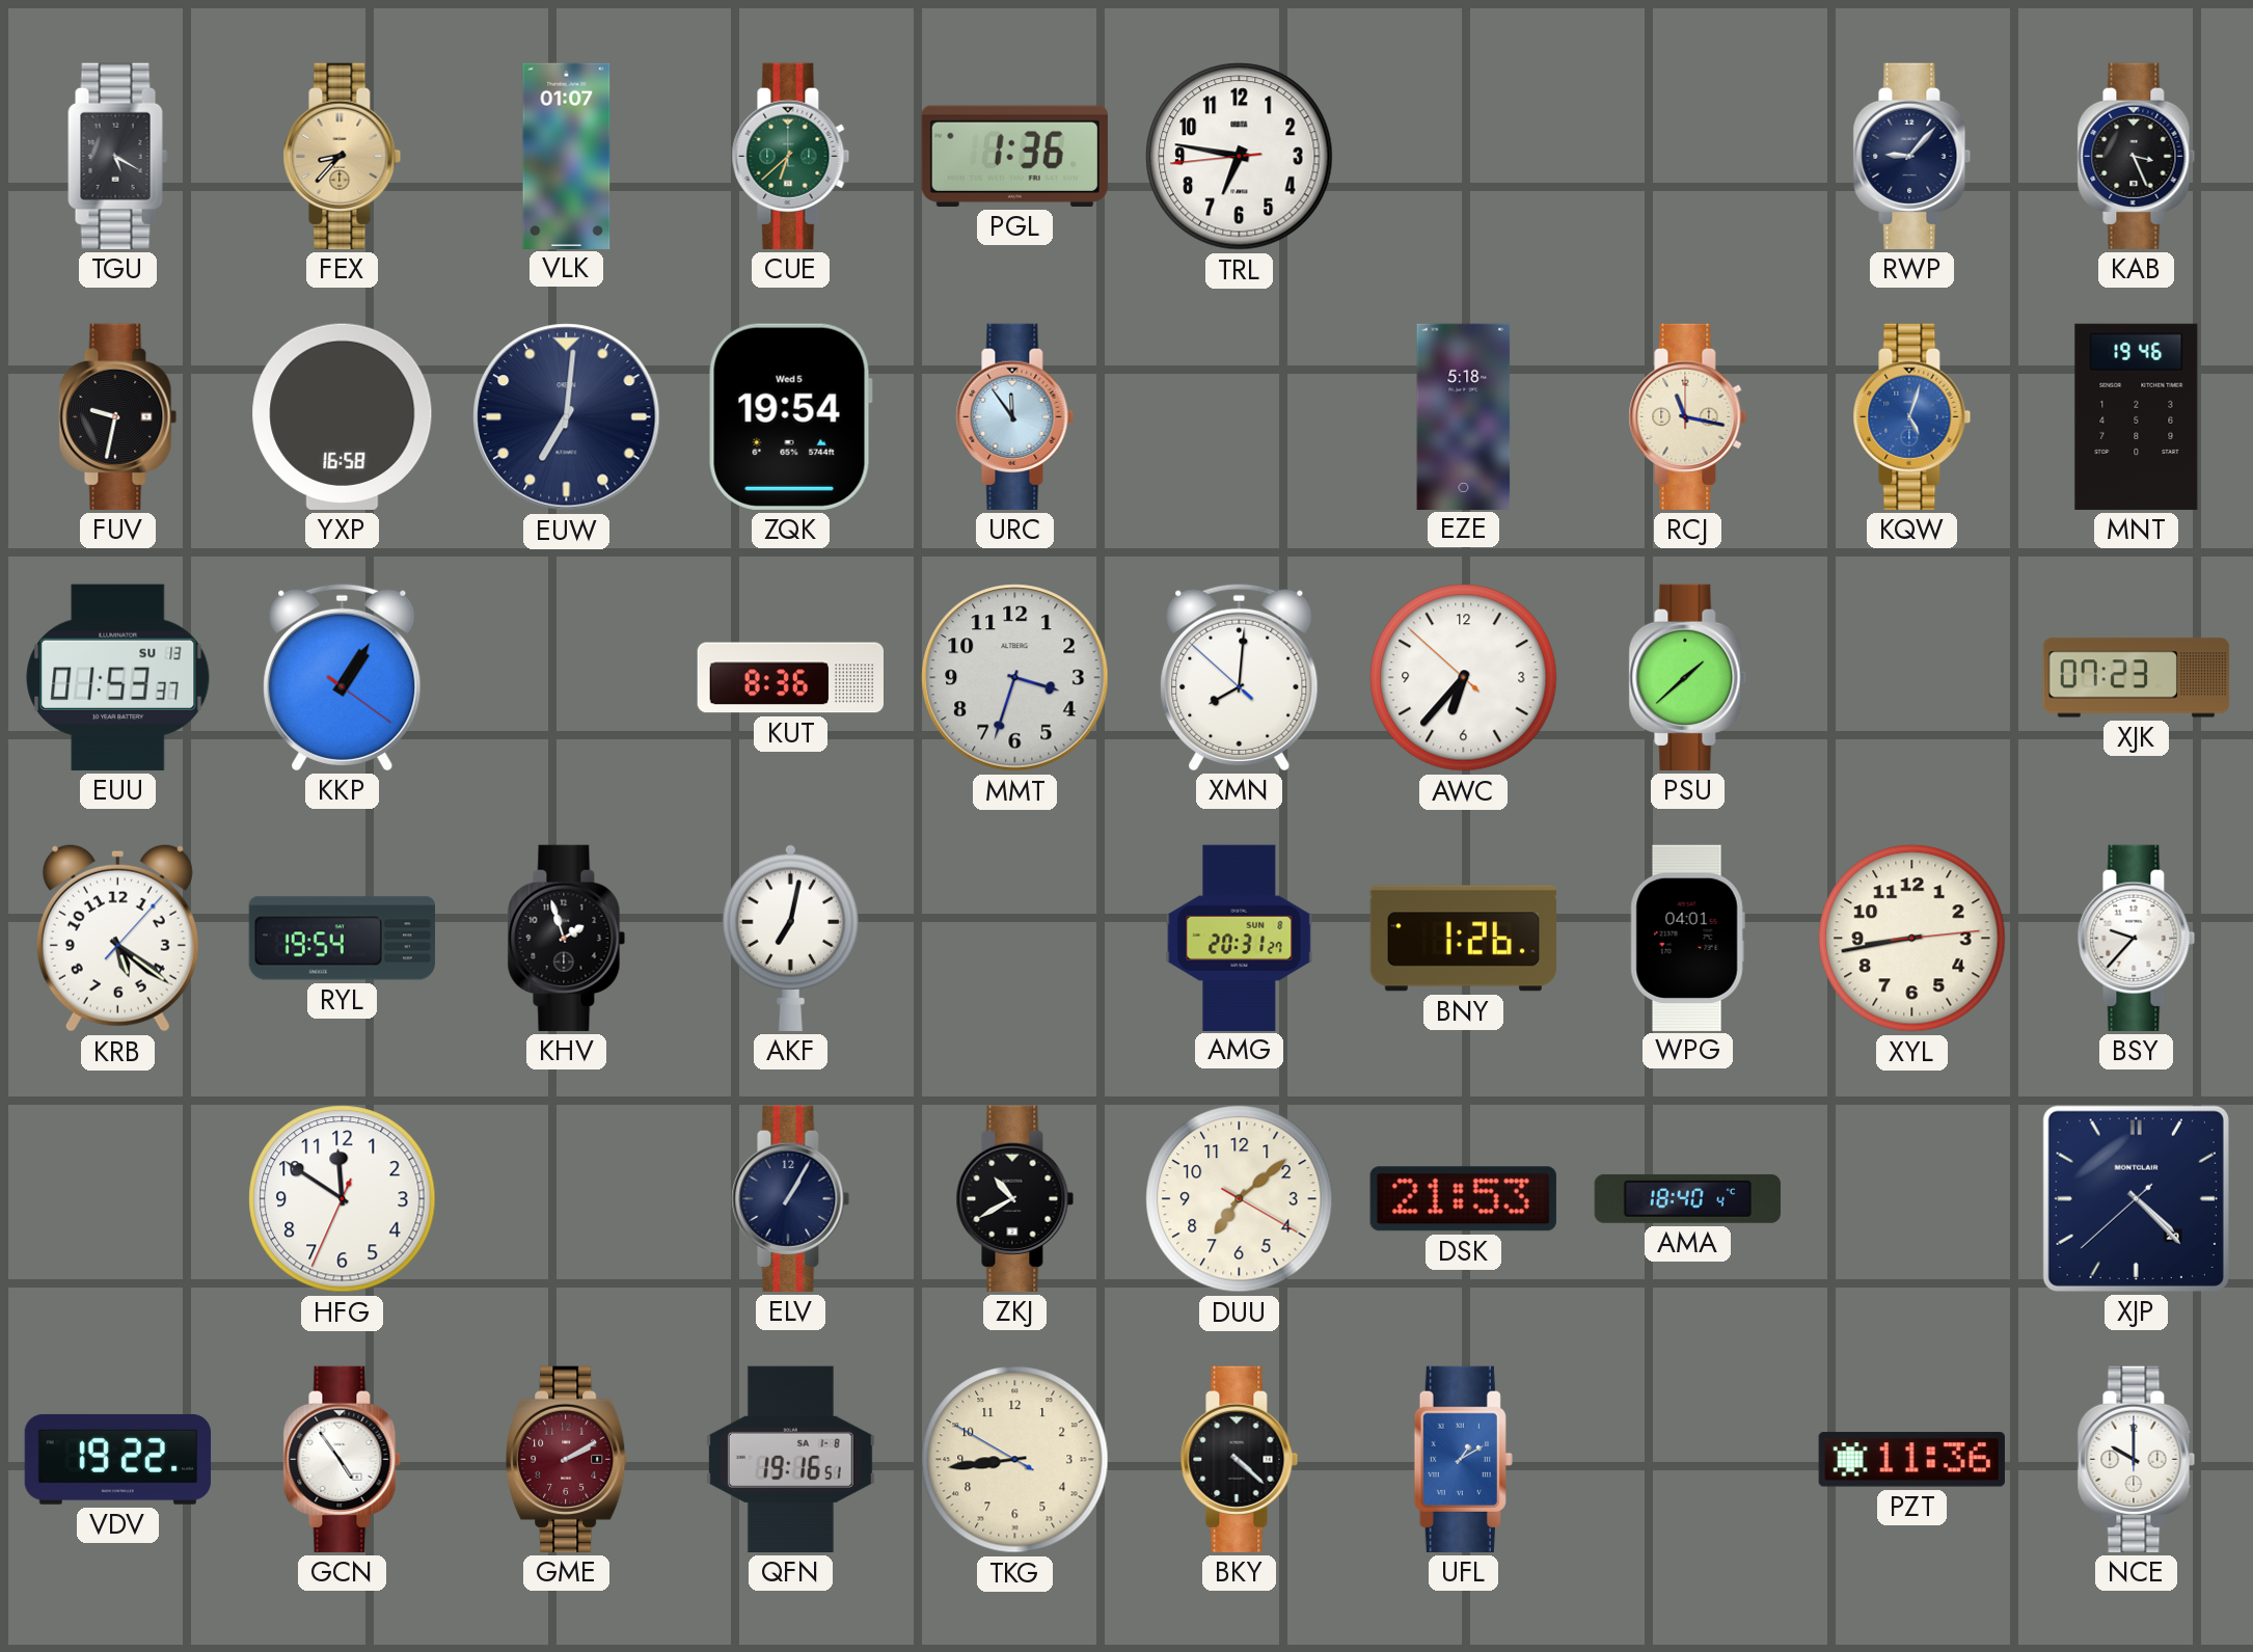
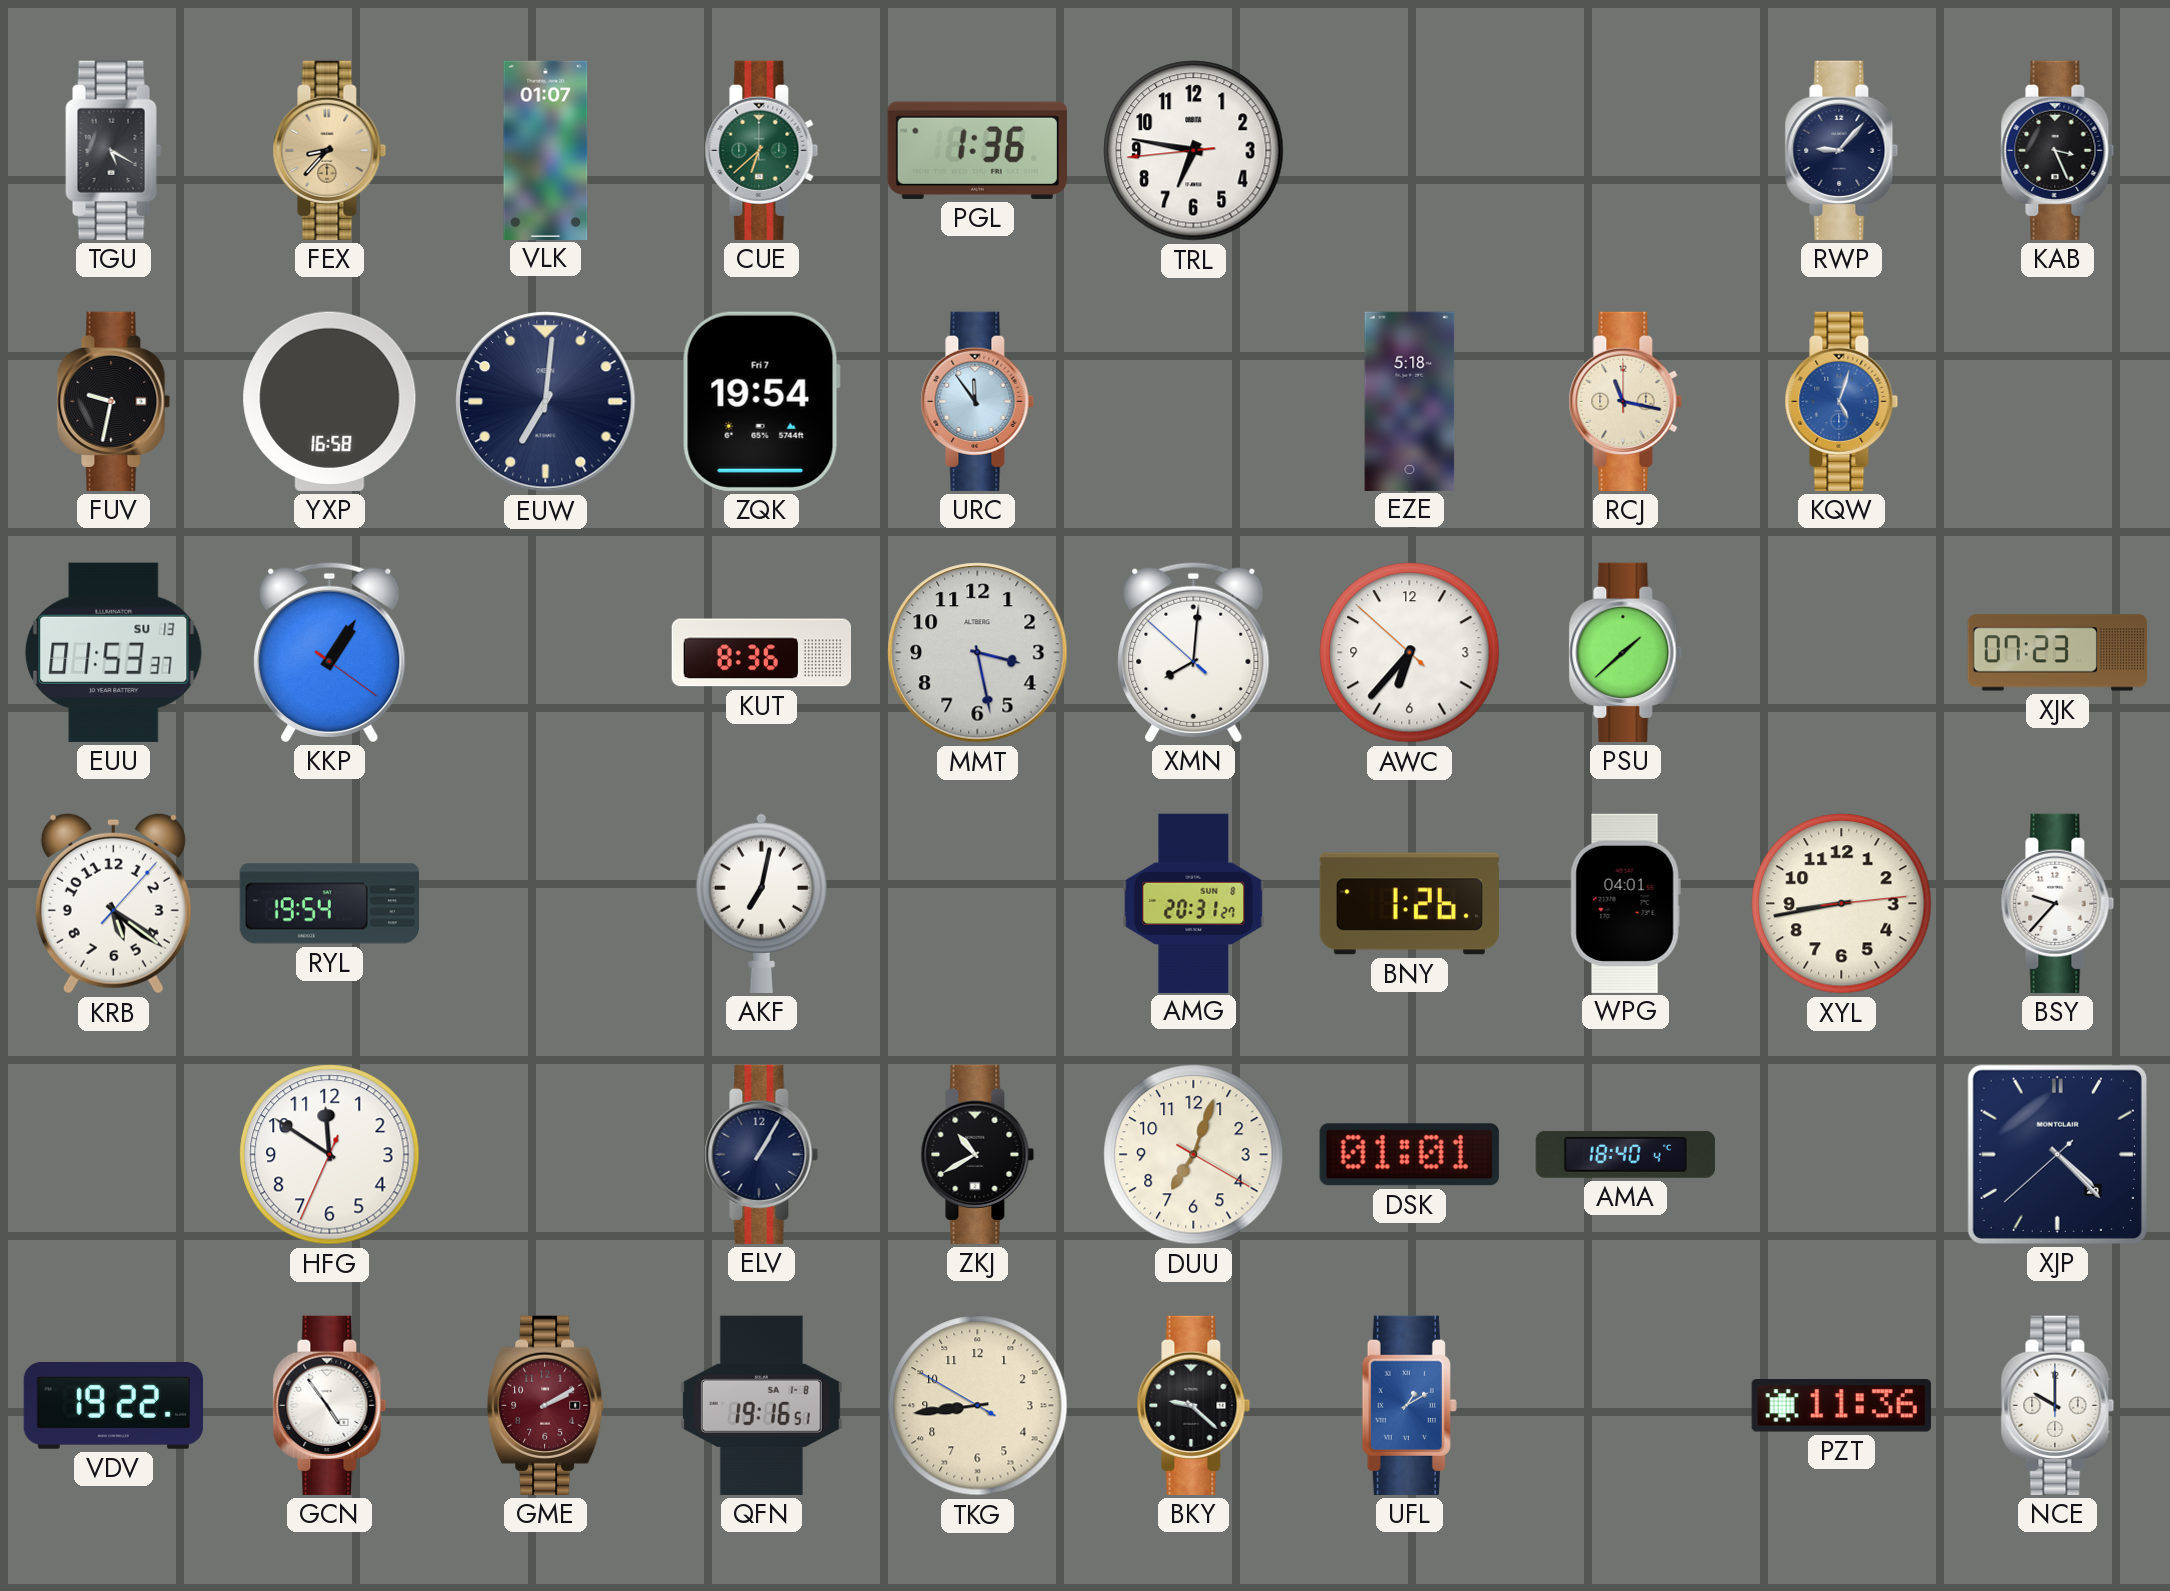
ZQK date: Wed 5 -> Fri 7 (761, 401)
MNT: 19:46 -> none (2137, 416)
MMT: 3:33 -> 3:28 (978, 653)
KHV: 1:57 -> none (567, 938)
DUU: 7:08 -> 7:03 (1194, 1155)
DSK: 21:53 -> 01:01 (1409, 1155)
BKY: 4:22 -> 9:22 (1194, 1405)
